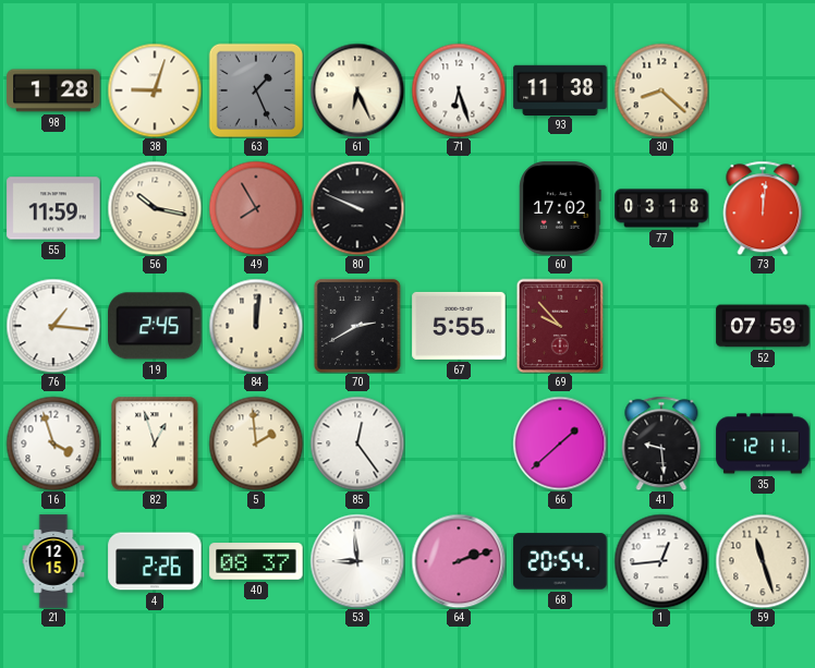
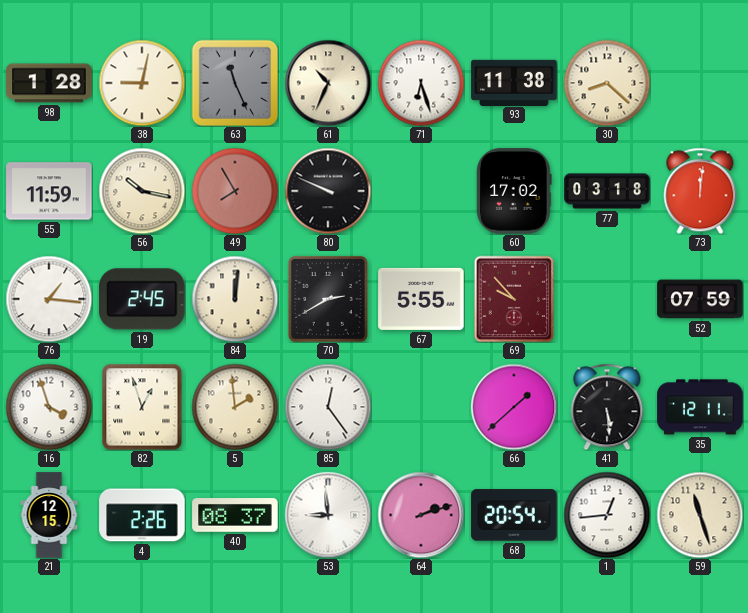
38: 9:03 -> 9:02 (142, 83)
63: 1:26 -> 11:26 (235, 83)
61: 6:26 -> 10:34 (328, 83)
41: 9:29 -> 5:29 (607, 407)
